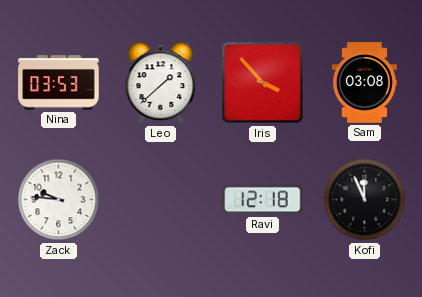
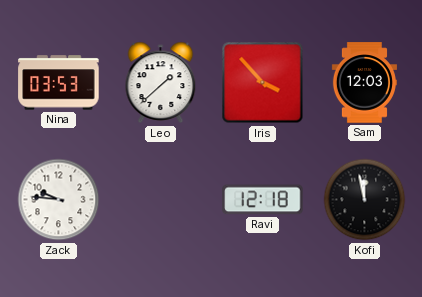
Sam: 03:08 -> 12:03 (364, 83)
Kofi: 11:56 -> 11:58 (365, 200)
